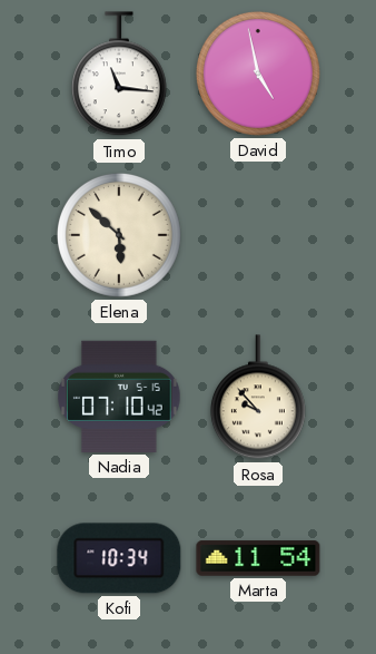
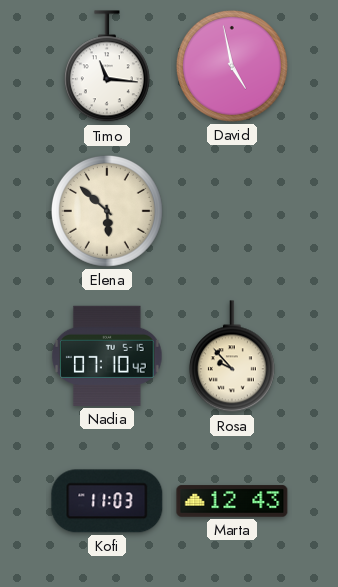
Kofi: 10:34 -> 11:03 (107, 501)
Marta: 11:54 -> 12:43 (232, 501)
